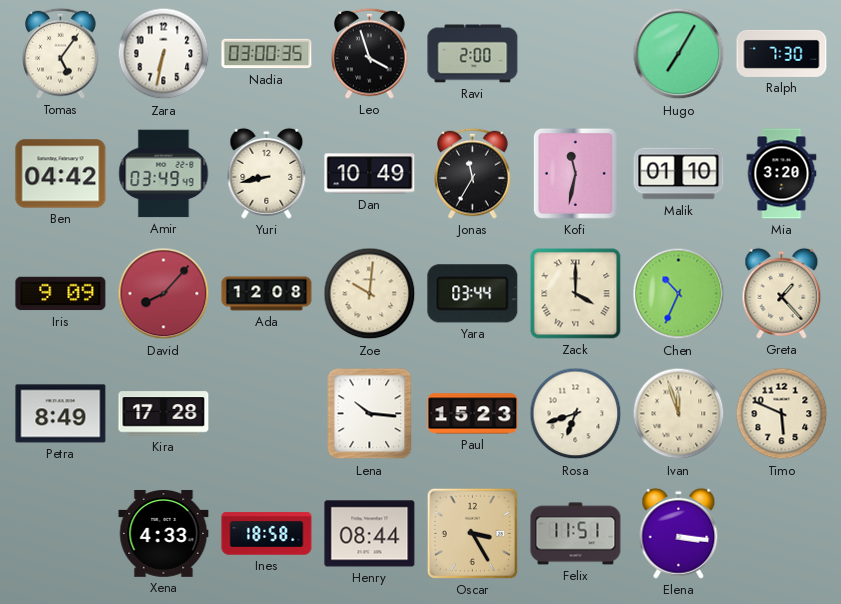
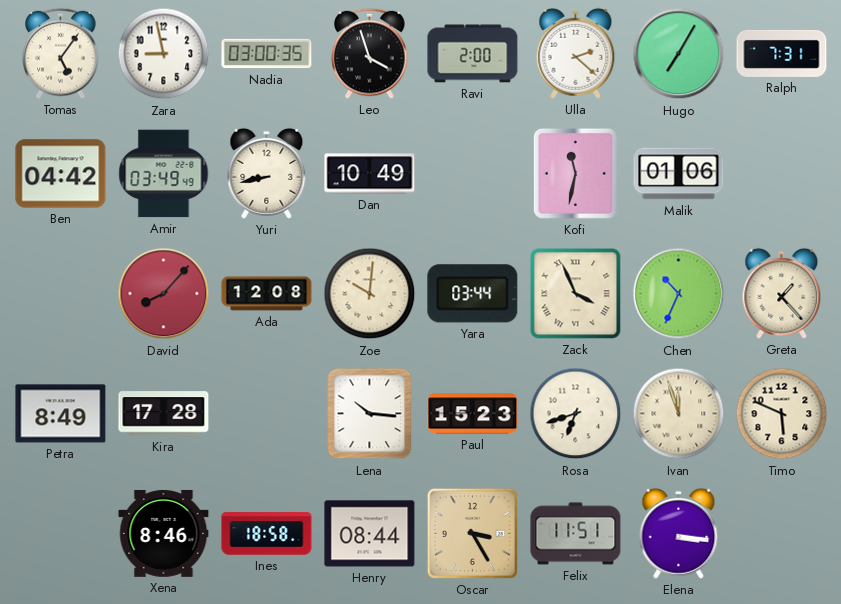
Zara: 6:32 -> 8:58 (164, 54)
Ulla: none -> 2:22 (576, 53)
Ralph: 7:30 -> 7:31 (782, 53)
Jonas: 11:35 -> none (473, 173)
Malik: 01:10 -> 01:06 (679, 174)
Mia: 3:20 -> none (782, 174)
Iris: 9:09 -> none (61, 294)
Zack: 4:00 -> 3:56 (576, 294)
Xena: 4:33 -> 8:46 (164, 534)
